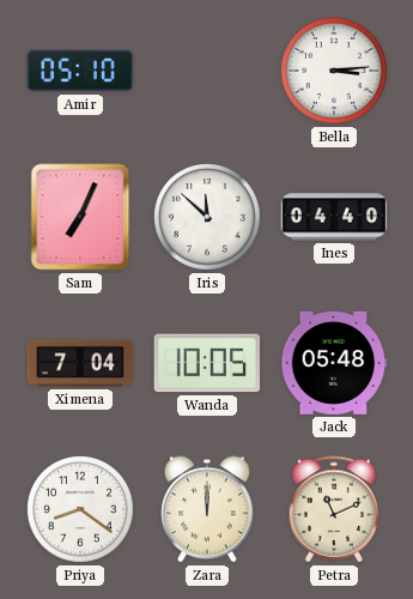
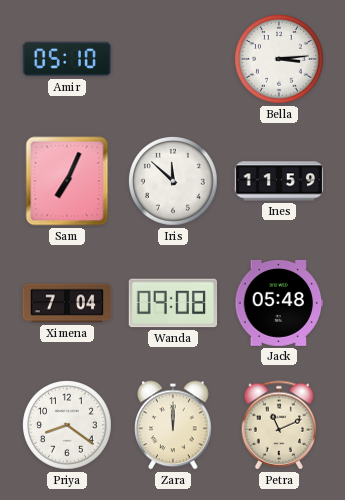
Ines: 04:40 -> 11:59 (279, 181)
Wanda: 10:05 -> 09:08 (173, 303)
